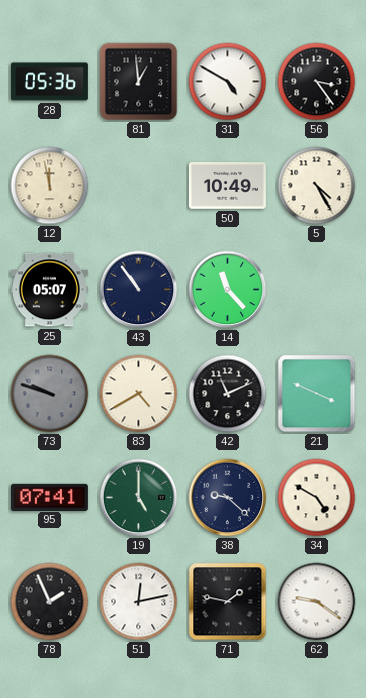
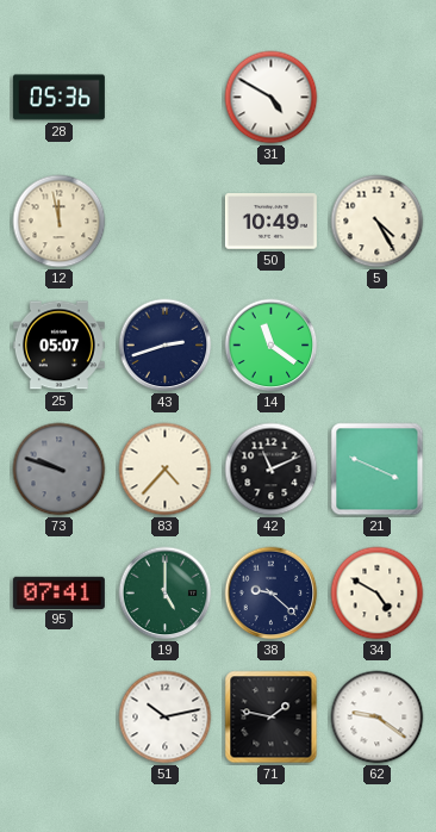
81: 12:59 -> none (139, 82)
56: 3:24 -> none (317, 82)
43: 10:54 -> 2:42 (166, 346)
14: 11:23 -> 11:21 (272, 346)
83: 4:40 -> 4:37 (166, 470)
78: 1:56 -> none (50, 602)
51: 12:13 -> 10:13 (166, 718)
